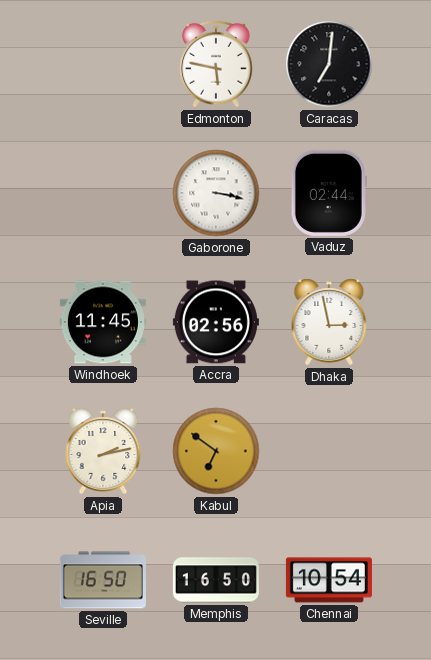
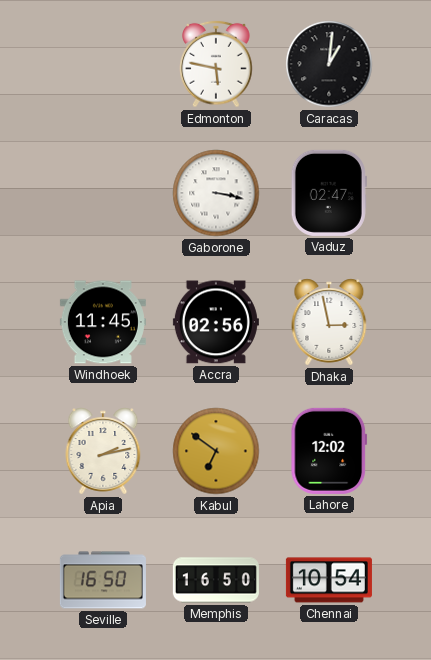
Caracas: 7:01 -> 1:01 (329, 64)
Vaduz: 02:44 -> 02:47 (329, 193)
Lahore: none -> 12:02 (329, 451)
